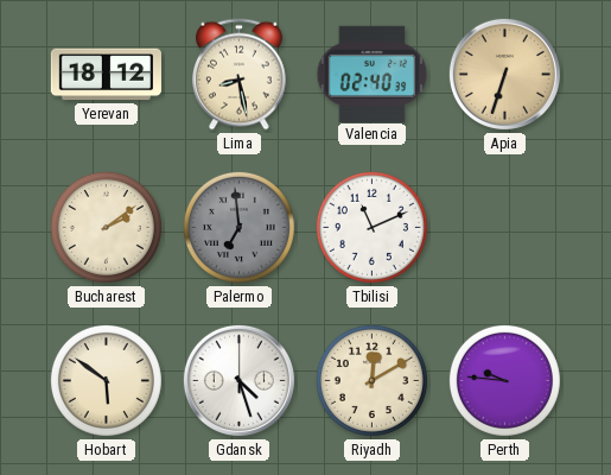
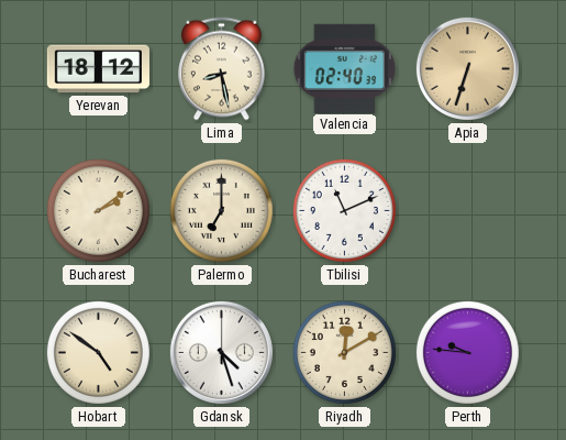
Palermo: 6:59 -> 7:00 (221, 210)
Palermo dial: grey -> cream (221, 210)
Hobart: 5:51 -> 4:51 (98, 352)
